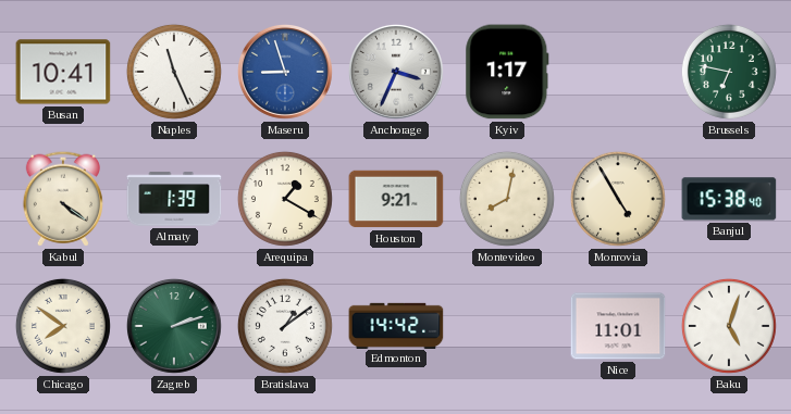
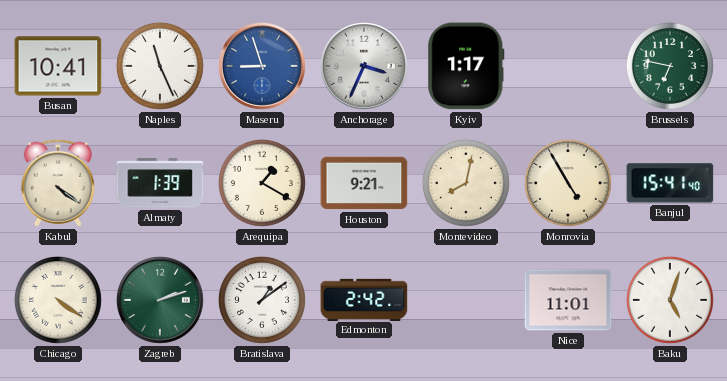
Banjul: 15:38 -> 15:41 (670, 183)
Chicago: 7:51 -> 4:21 (58, 300)
Edmonton: 14:42 -> 2:42 (364, 299)
